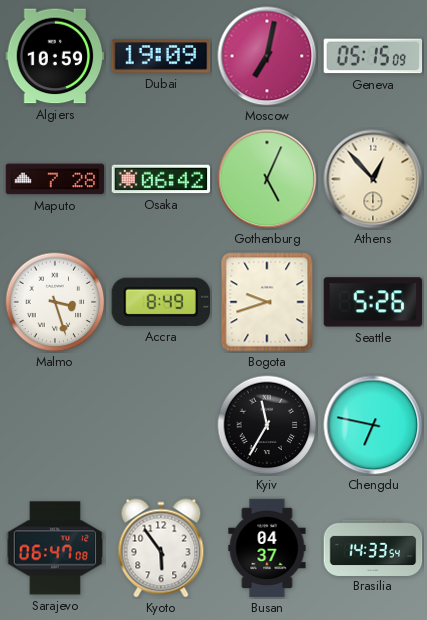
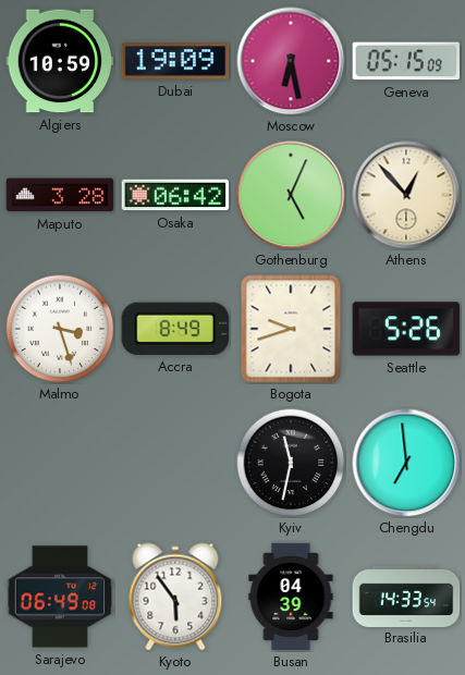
Moscow: 7:02 -> 6:28 (291, 61)
Maputo: 7:28 -> 3:28 (60, 195)
Kyiv: 11:35 -> 11:32 (291, 463)
Chengdu: 6:47 -> 6:59 (406, 463)
Sarajevo: 06:47 -> 06:49 (60, 597)
Busan: 04:37 -> 04:39 (291, 597)
